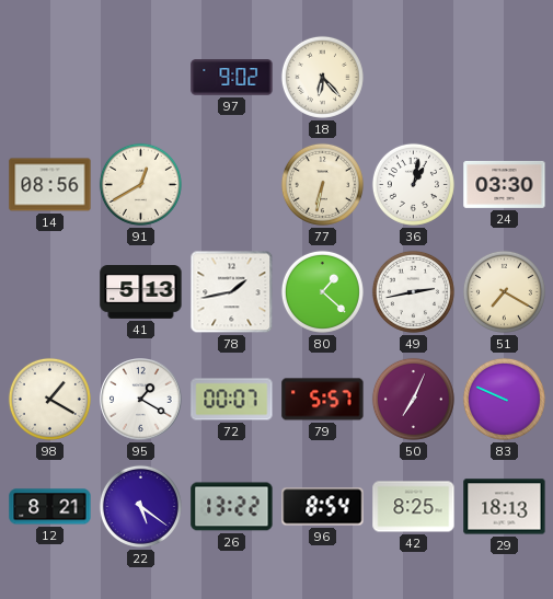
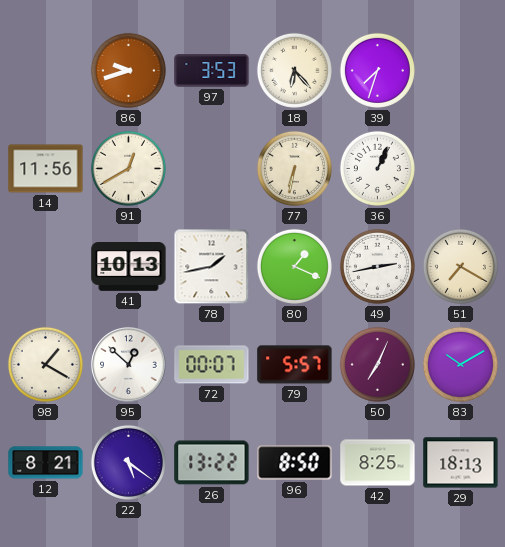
86: none -> 9:42 (128, 70)
97: 9:02 -> 3:53 (212, 71)
39: none -> 7:33 (377, 70)
14: 08:56 -> 11:56 (46, 169)
36: 1:02 -> 1:04 (377, 168)
24: 03:30 -> none (505, 184)
41: 5:13 -> 10:13 (129, 267)
80: 1:22 -> 1:19 (294, 266)
95: 1:20 -> 12:52 (129, 365)
83: 9:49 -> 10:10 (460, 364)
96: 8:54 -> 8:50 (295, 463)
